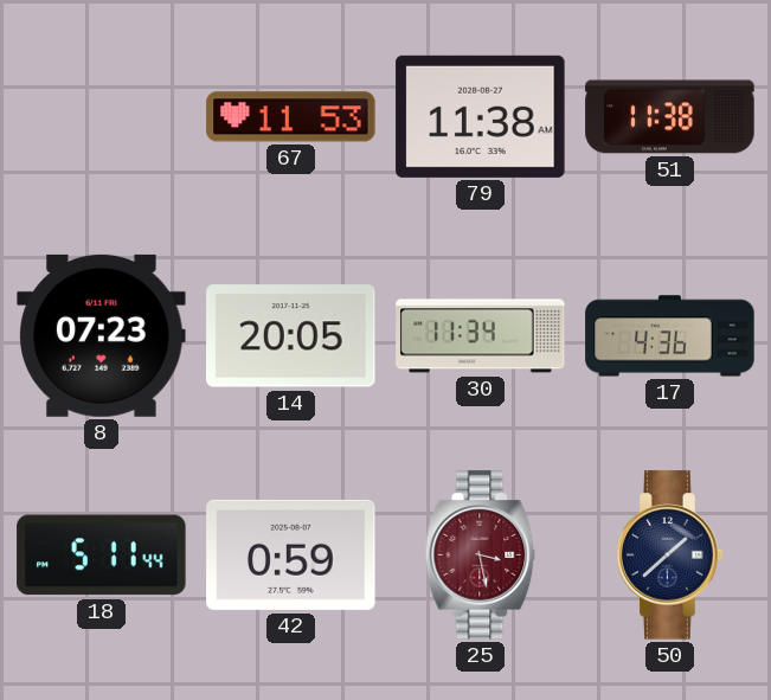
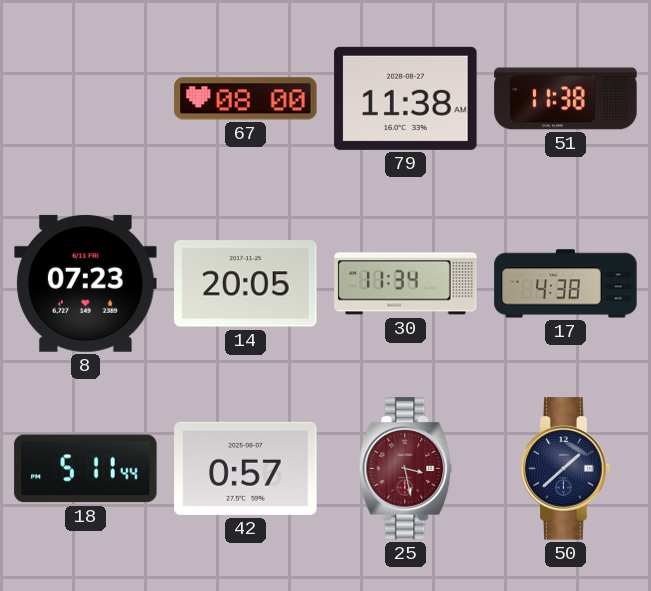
67: 11:53 -> 08:00 (246, 99)
17: 4:36 -> 4:38 (566, 284)
42: 0:59 -> 0:57 (246, 468)
